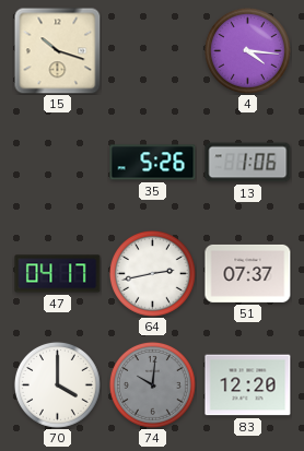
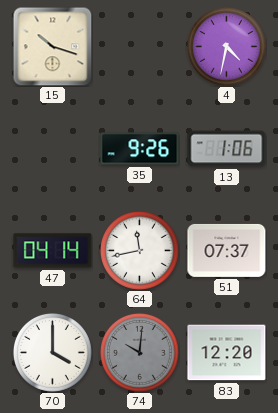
4: 4:16 -> 4:32 (226, 46)
35: 5:26 -> 9:26 (140, 149)
47: 04:17 -> 04:14 (53, 251)
64: 2:43 -> 11:43 (139, 250)
